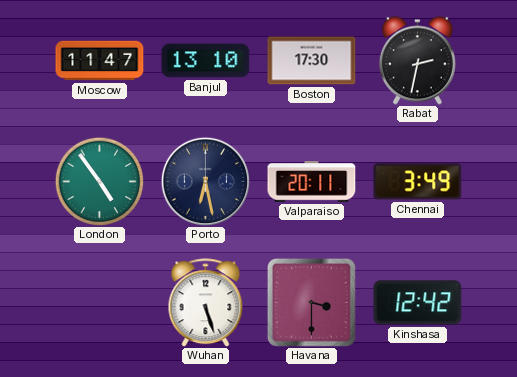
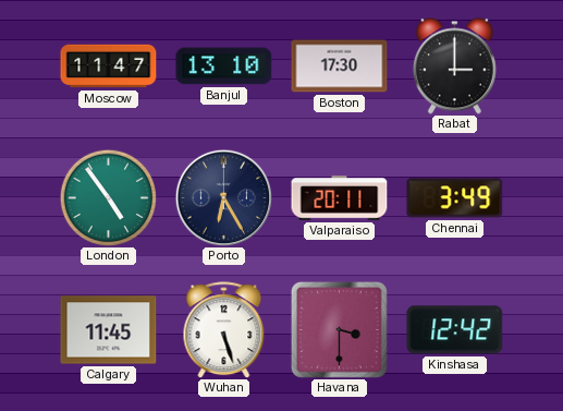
Rabat: 2:32 -> 3:00 (454, 67)
Porto: 6:28 -> 6:25 (223, 197)
Calgary: none -> 11:45 (109, 330)
